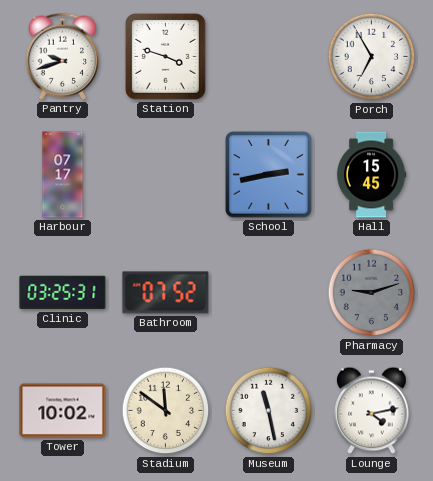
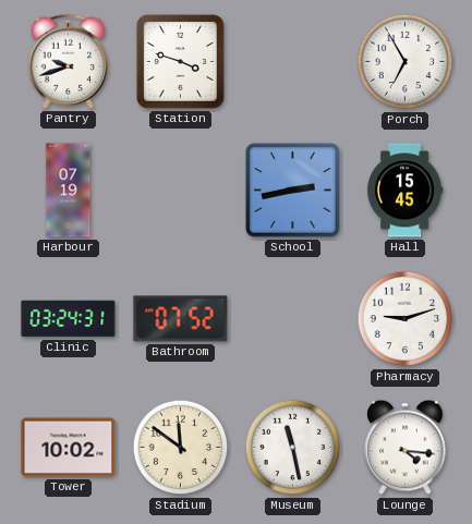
Harbour: 07:17 -> 07:19 (69, 191)
Clinic: 03:25 -> 03:24 (69, 319)
Pharmacy dial: grey -> white (406, 319)
Lounge: 4:13 -> 4:16 (406, 448)
